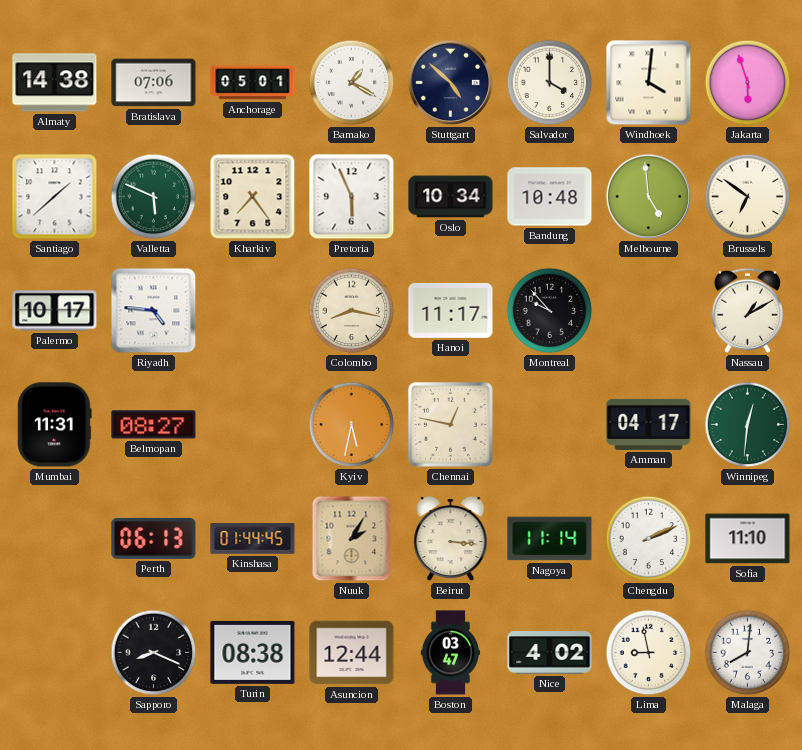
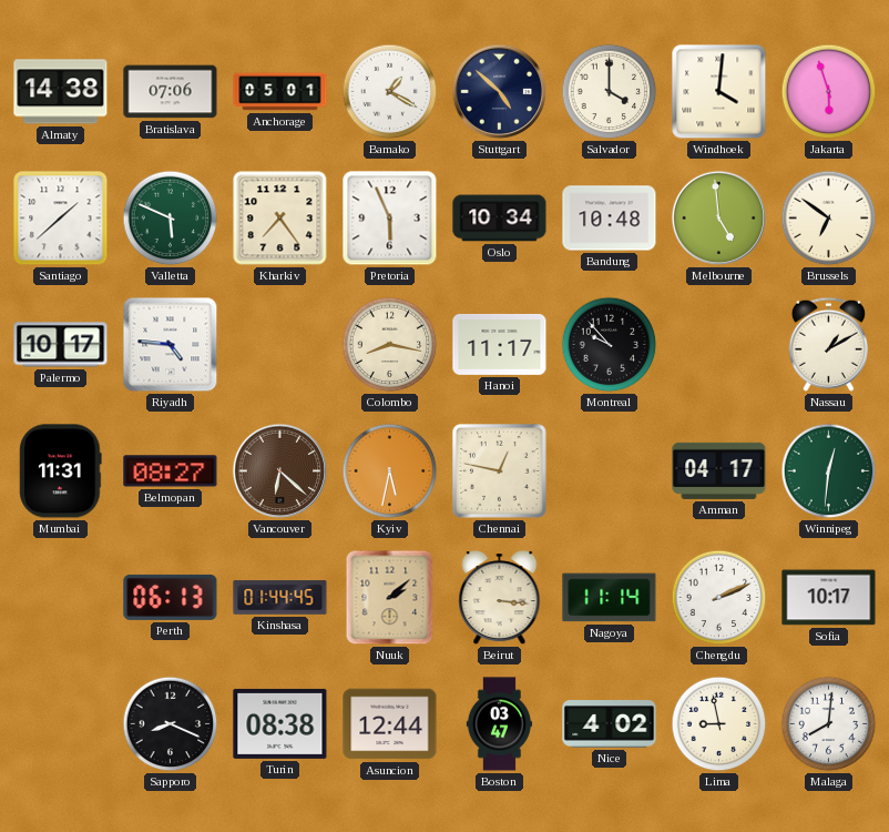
Vancouver: none -> 6:22 (280, 471)
Nuuk: 2:05 -> 2:08 (390, 598)
Sofia: 11:10 -> 10:17 (829, 598)
